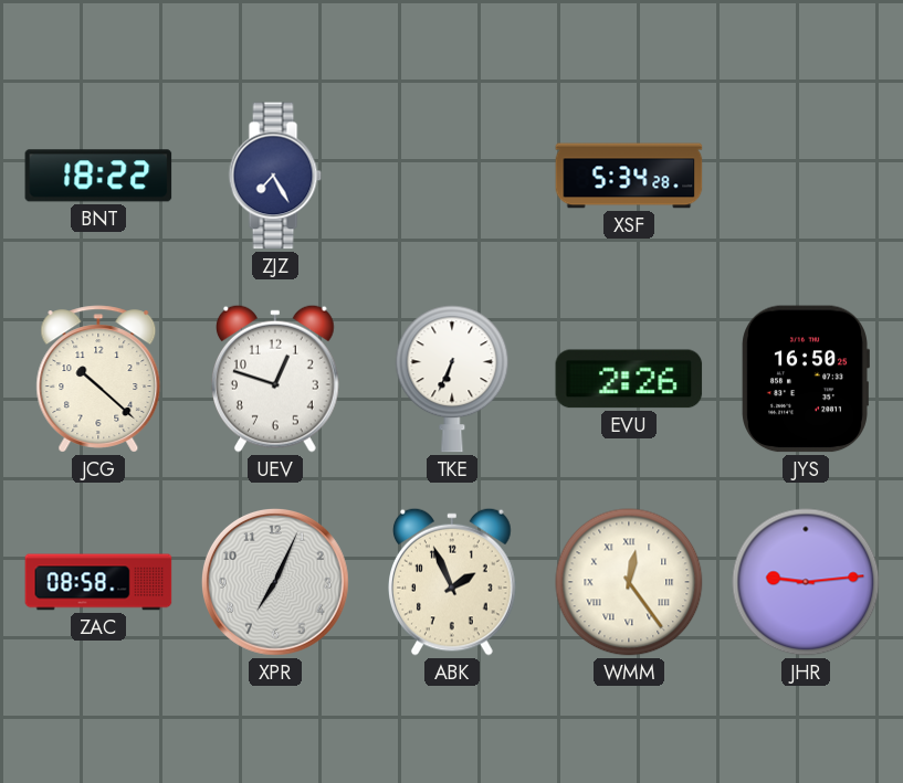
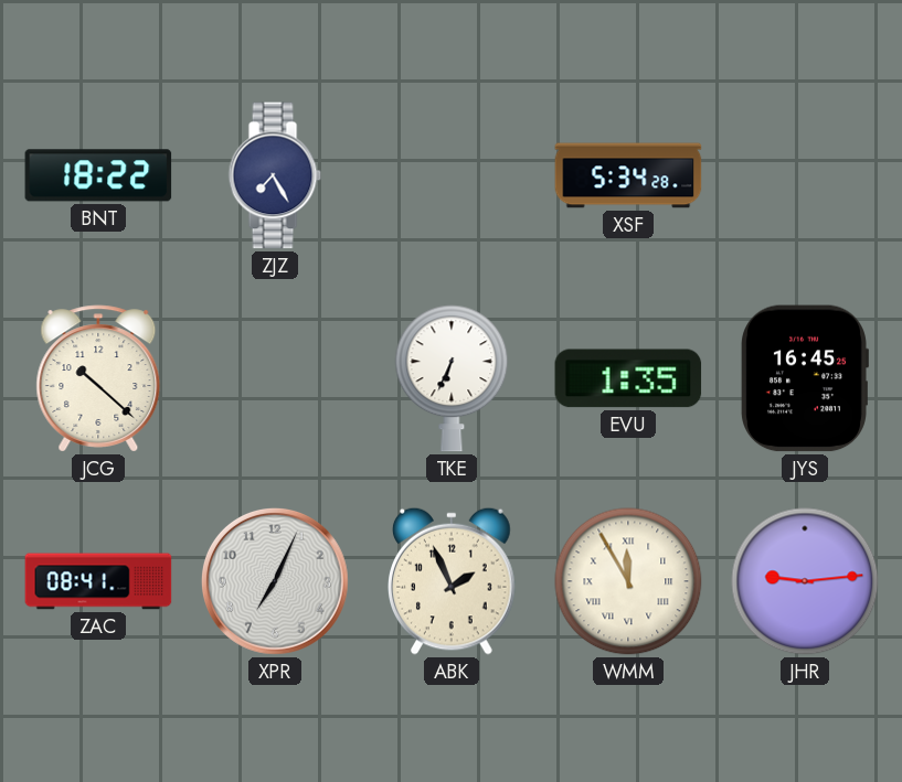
UEV: 12:48 -> none (276, 379)
EVU: 2:26 -> 1:35 (628, 378)
JYS: 16:50 -> 16:45 (805, 378)
ZAC: 08:58 -> 08:41 (98, 581)
WMM: 12:24 -> 11:55 (628, 581)
